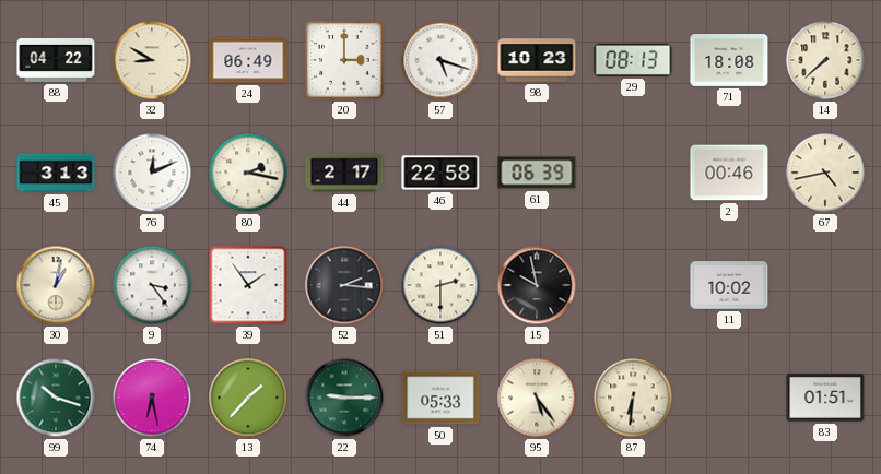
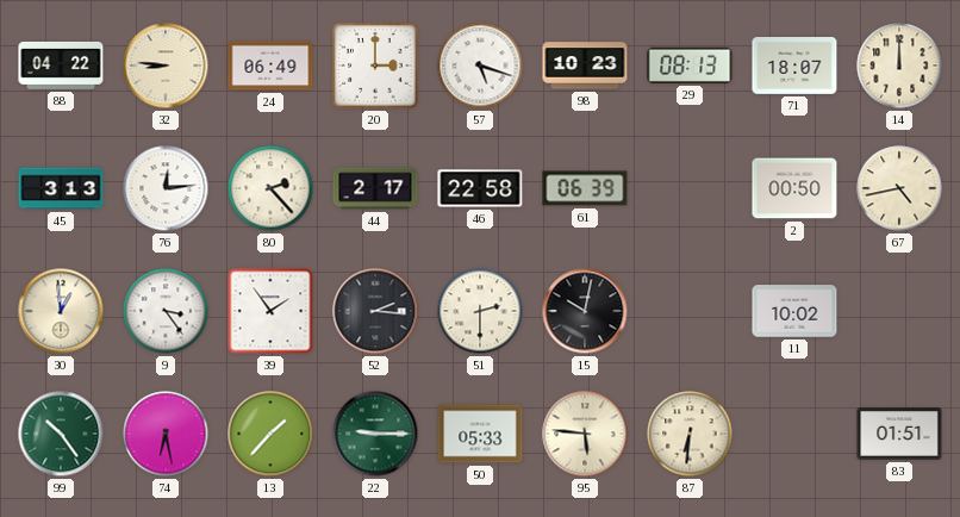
32: 8:50 -> 8:46 (166, 66)
71: 18:08 -> 18:07 (794, 67)
14: 7:38 -> 12:00 (899, 66)
76: 12:11 -> 12:14 (166, 188)
80: 2:17 -> 2:23 (270, 188)
2: 00:46 -> 00:50 (794, 188)
30: 1:02 -> 12:59 (61, 311)
15: 9:58 -> 10:02 (585, 311)
99: 10:18 -> 10:24 (61, 434)
95: 5:24 -> 5:46 (585, 434)
